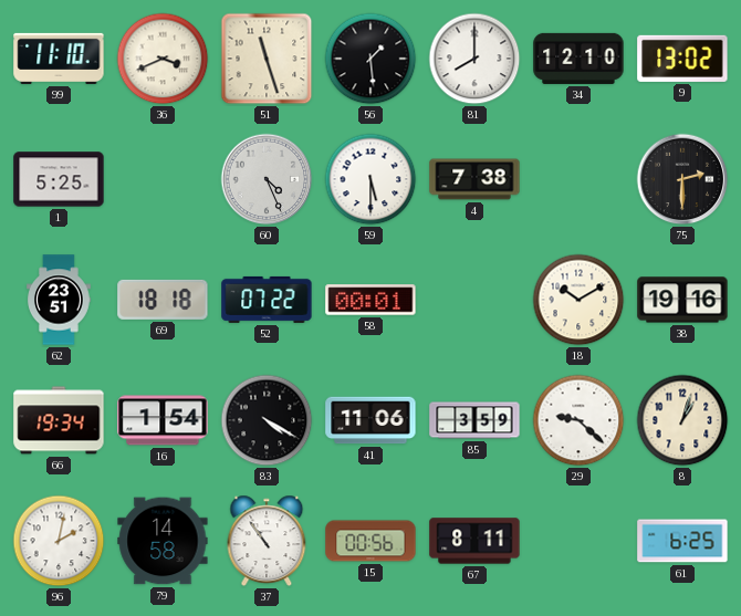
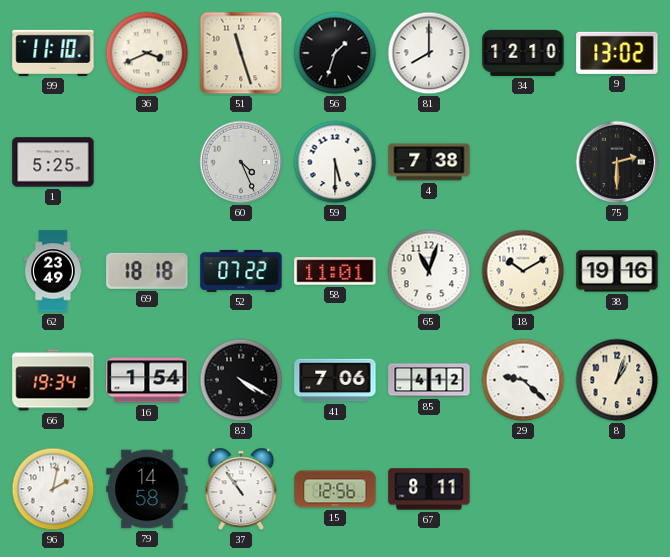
56: 1:29 -> 1:33 (335, 53)
62: 23:51 -> 23:49 (53, 271)
58: 00:01 -> 11:01 (335, 271)
65: none -> 11:03 (429, 271)
41: 11:06 -> 7:06 (335, 380)
85: 3:59 -> 4:12 (429, 380)
15: 00:56 -> 12:56 (335, 489)
61: 6:25 -> none (682, 541)
